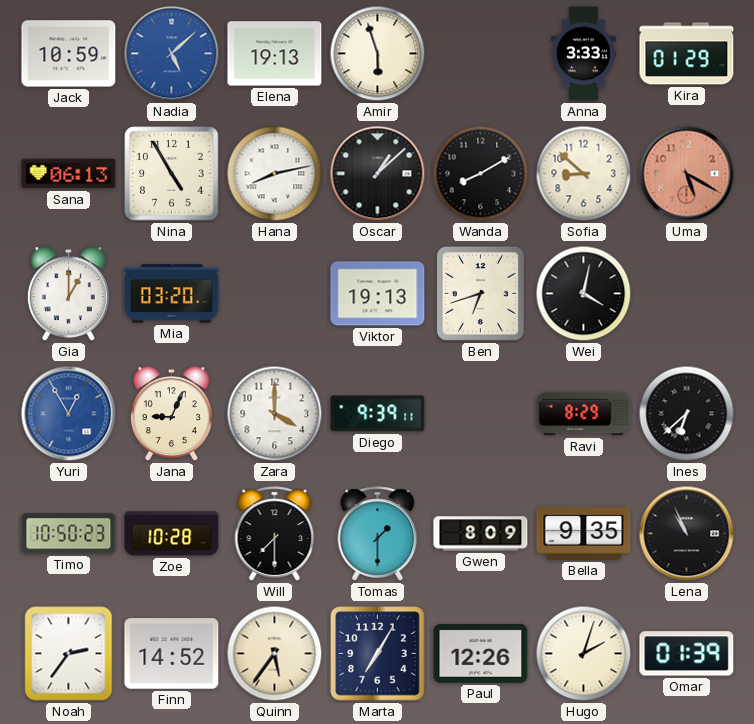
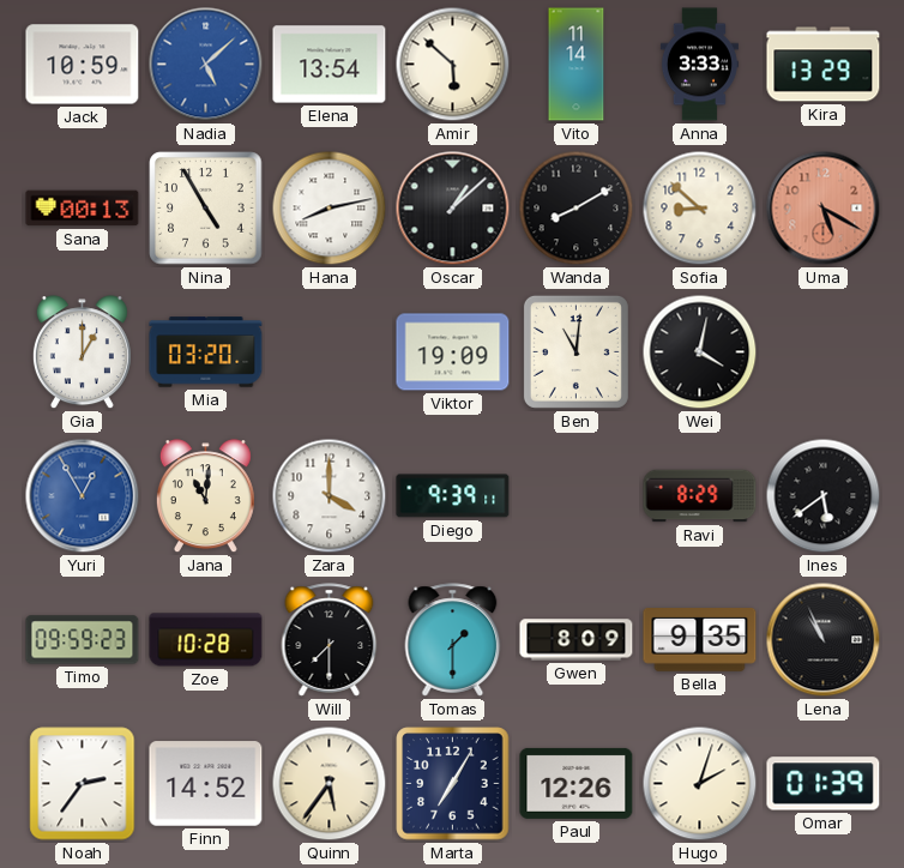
Elena: 19:13 -> 13:54 (330, 65)
Amir: 5:57 -> 5:52 (453, 65)
Vito: none -> 11:14 (577, 65)
Kira: 01:29 -> 13:29 (824, 65)
Sana: 06:13 -> 00:13 (83, 209)
Viktor: 19:13 -> 19:09 (453, 352)
Ben: 6:42 -> 11:01 (575, 351)
Jana: 9:04 -> 11:01 (205, 496)
Ines: 6:38 -> 5:39 (824, 496)
Timo: 10:50 -> 09:59 (83, 640)
